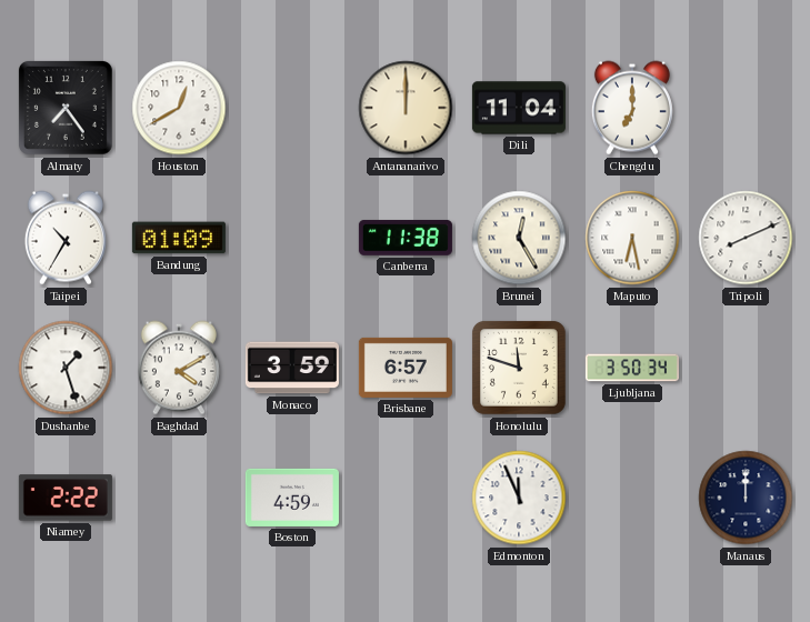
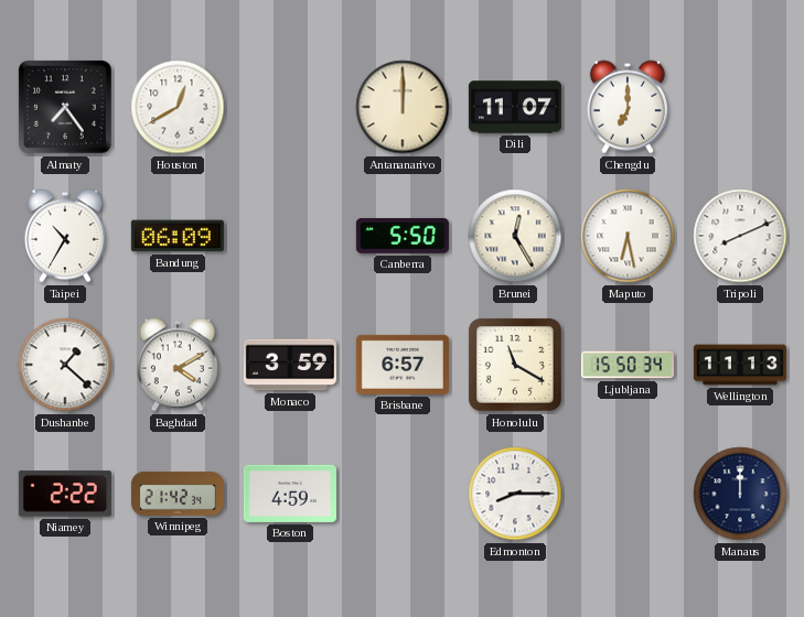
Dili: 11:04 -> 11:07 (515, 107)
Bandung: 01:09 -> 06:09 (178, 236)
Canberra: 11:38 -> 5:50 (403, 236)
Dushanbe: 1:27 -> 1:22 (65, 365)
Honolulu: 11:48 -> 11:20 (516, 366)
Ljubljana: 3:50 -> 15:50 (628, 365)
Wellington: none -> 11:13 (740, 365)
Winnipeg: none -> 21:42 (178, 494)
Edmonton: 11:56 -> 8:15 (515, 494)
